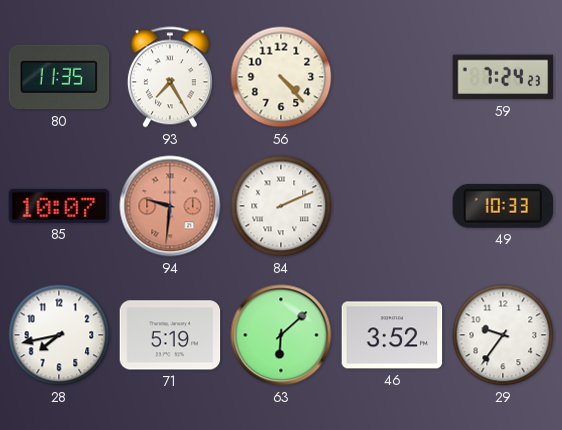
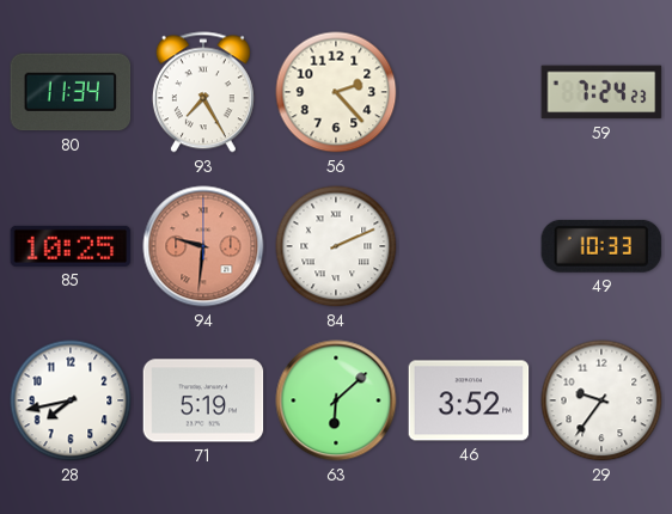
80: 11:35 -> 11:34 (71, 92)
56: 4:23 -> 2:23 (336, 92)
85: 10:07 -> 10:25 (71, 246)
